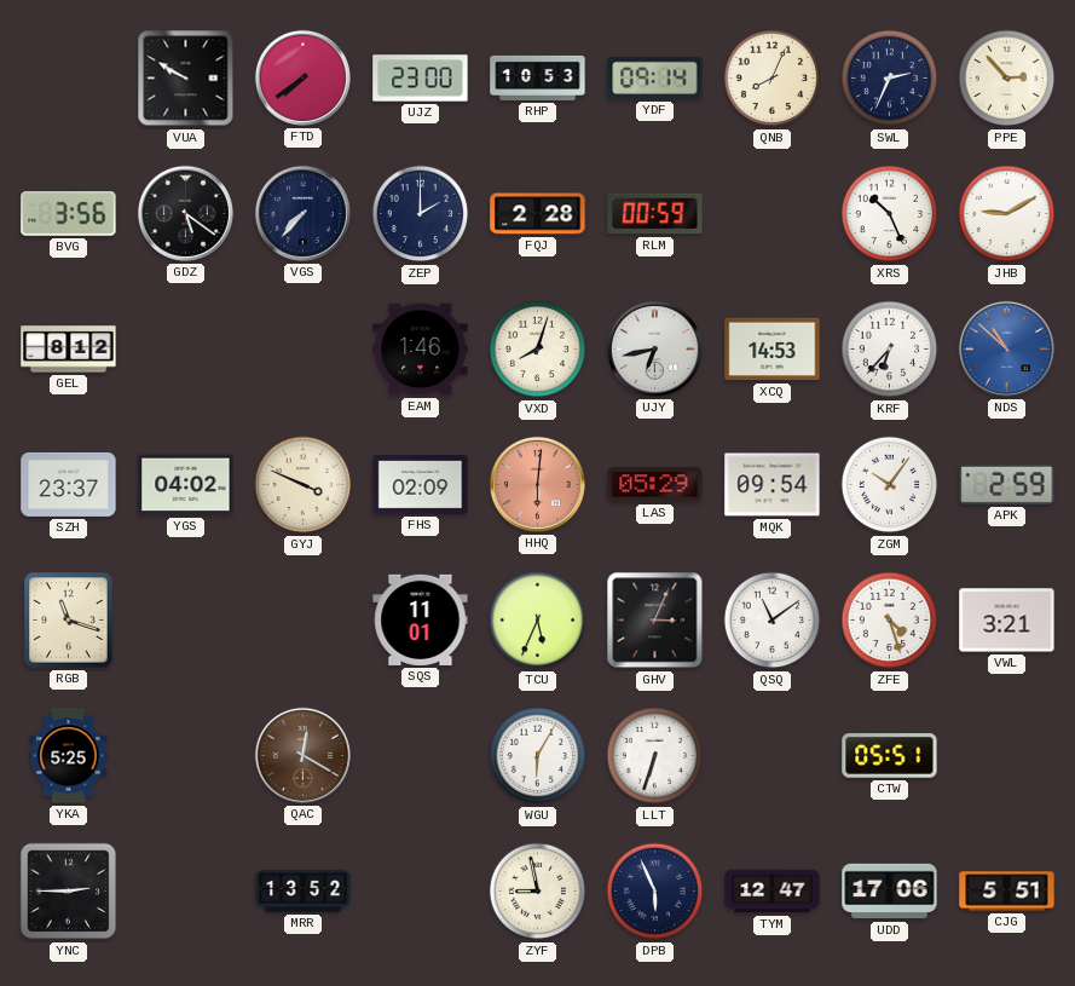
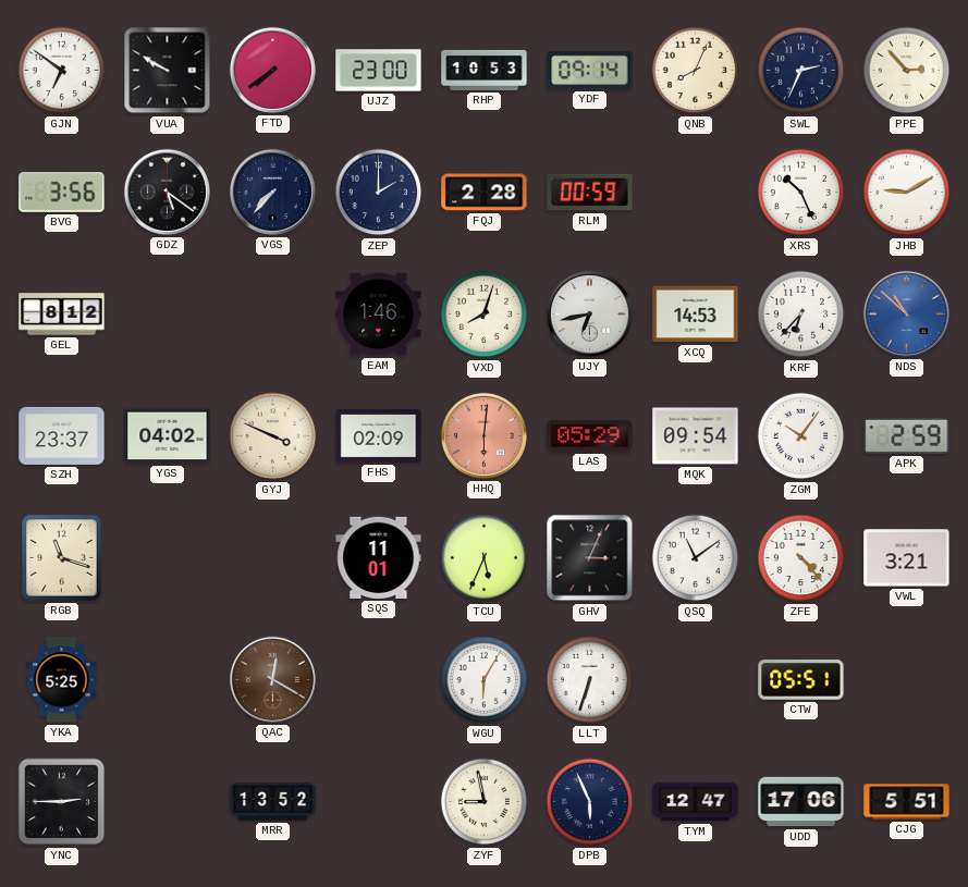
GJN: none -> 6:51 (62, 71)
ZFE: 4:27 -> 4:23 (801, 558)
